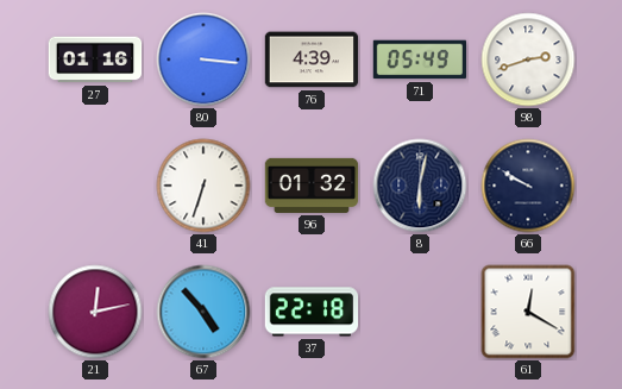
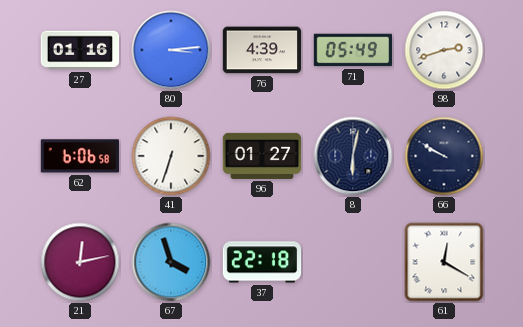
80: 3:16 -> 3:14 (171, 50)
62: none -> 6:06 (79, 156)
96: 01:32 -> 01:27 (262, 156)
67: 4:53 -> 3:57 (171, 262)
